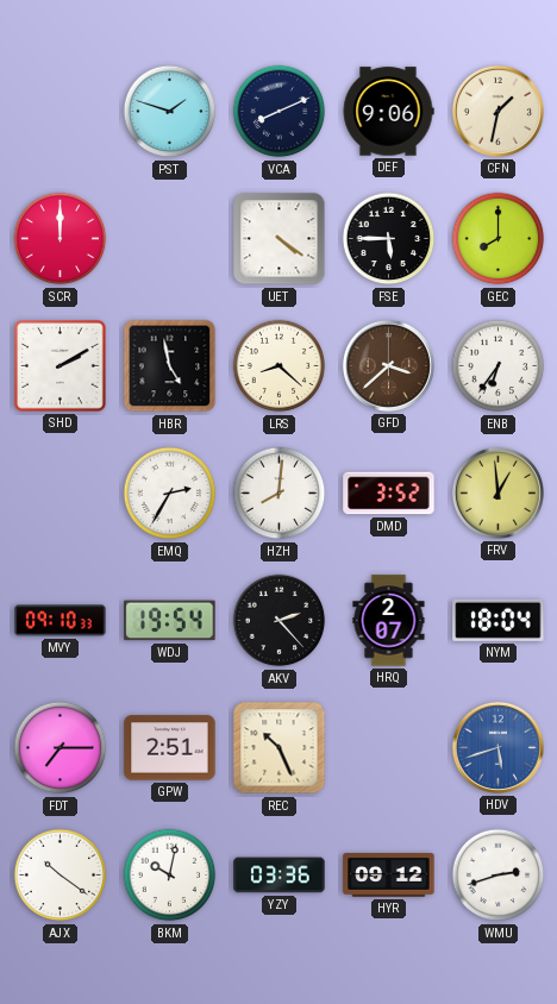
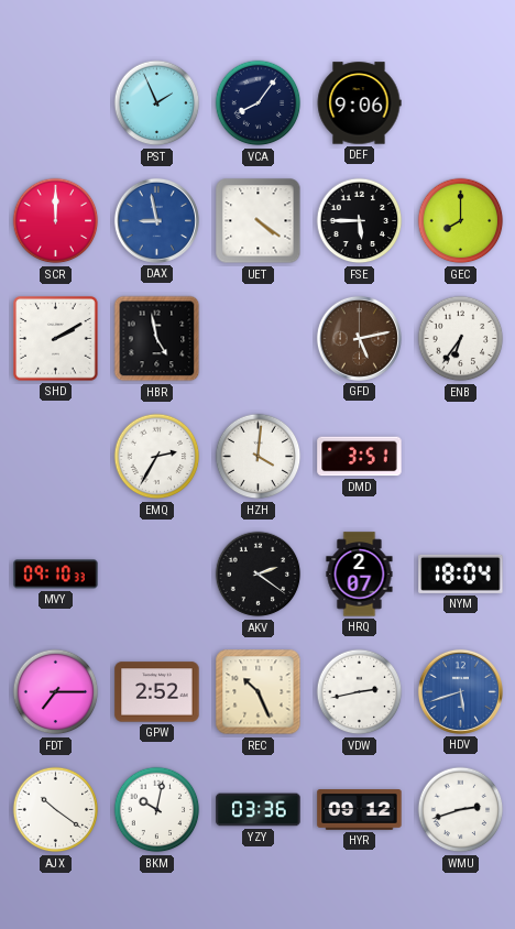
PST: 1:48 -> 1:56 (157, 103)
VCA: 8:11 -> 8:06 (259, 103)
CFN: 1:32 -> none (497, 111)
DAX: none -> 8:58 (156, 220)
LRS: 8:22 -> none (280, 366)
GFD: 3:38 -> 5:13 (359, 338)
HZH: 8:01 -> 4:01 (259, 457)
DMD: 3:52 -> 3:51 (360, 457)
FRV: 12:59 -> none (497, 492)
WDJ: 19:54 -> none (170, 621)
AKV: 2:23 -> 2:21 (259, 575)
GPW: 2:51 -> 2:52 (157, 692)
VDW: none -> 2:43 (360, 692)
